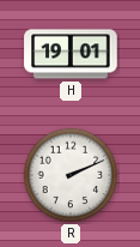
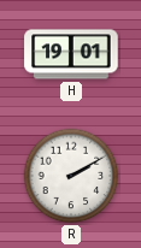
R: 2:11 -> 2:10 (71, 176)
